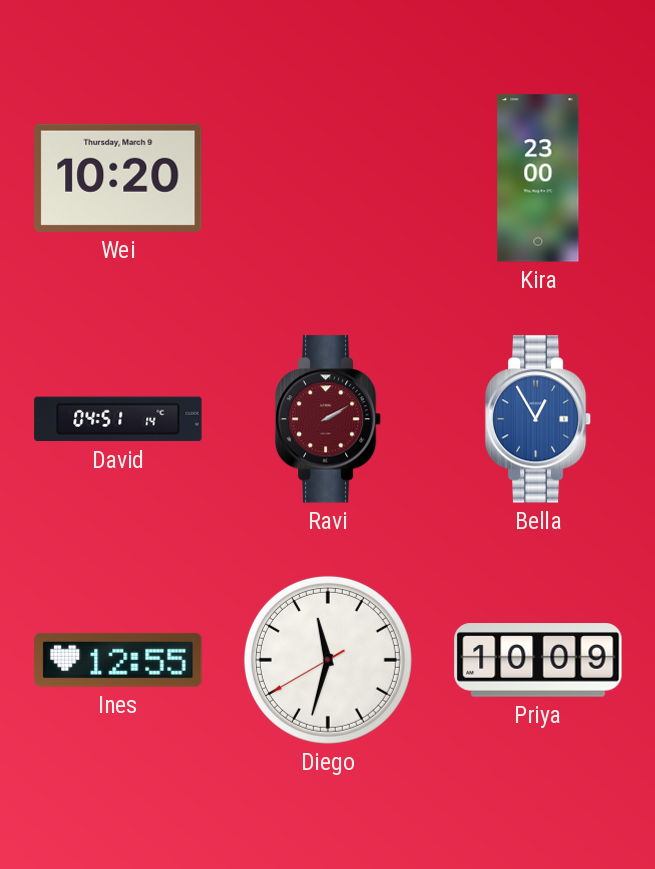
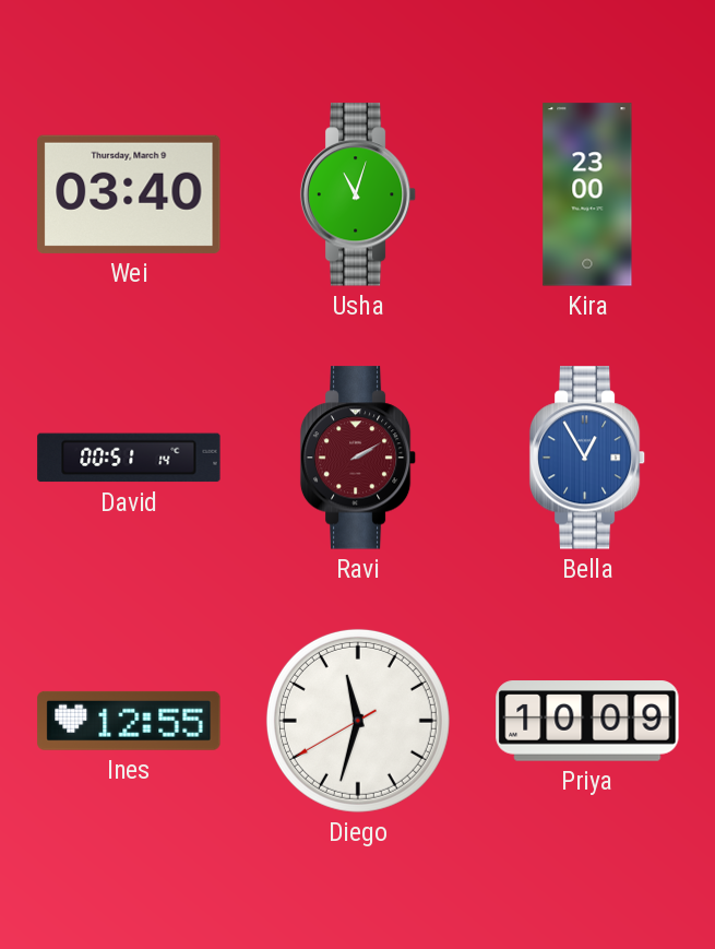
Wei: 10:20 -> 03:40 (129, 194)
Usha: none -> 11:03 (358, 194)
David: 04:51 -> 00:51 (129, 458)
